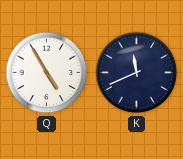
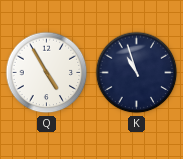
K: 11:41 -> 10:57 (137, 73)
